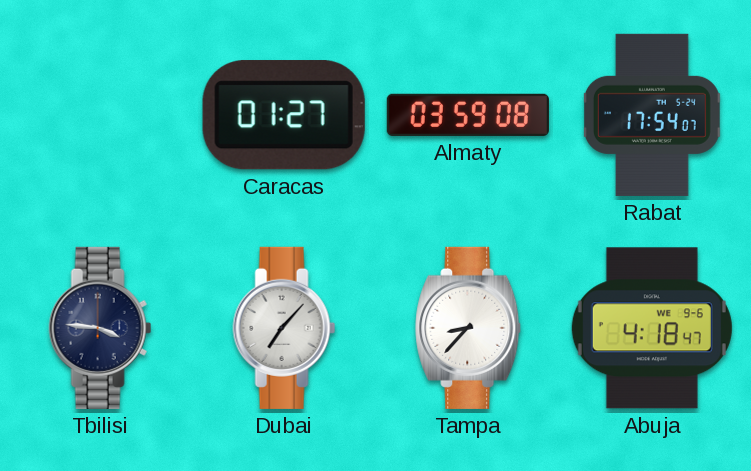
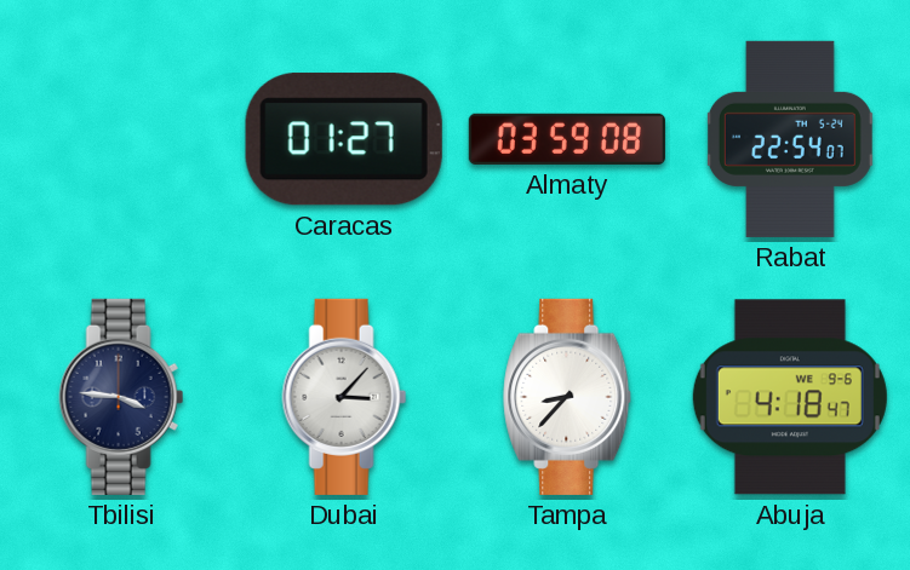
Rabat: 17:54 -> 22:54 (790, 139)
Dubai: 7:07 -> 3:07 (344, 397)
